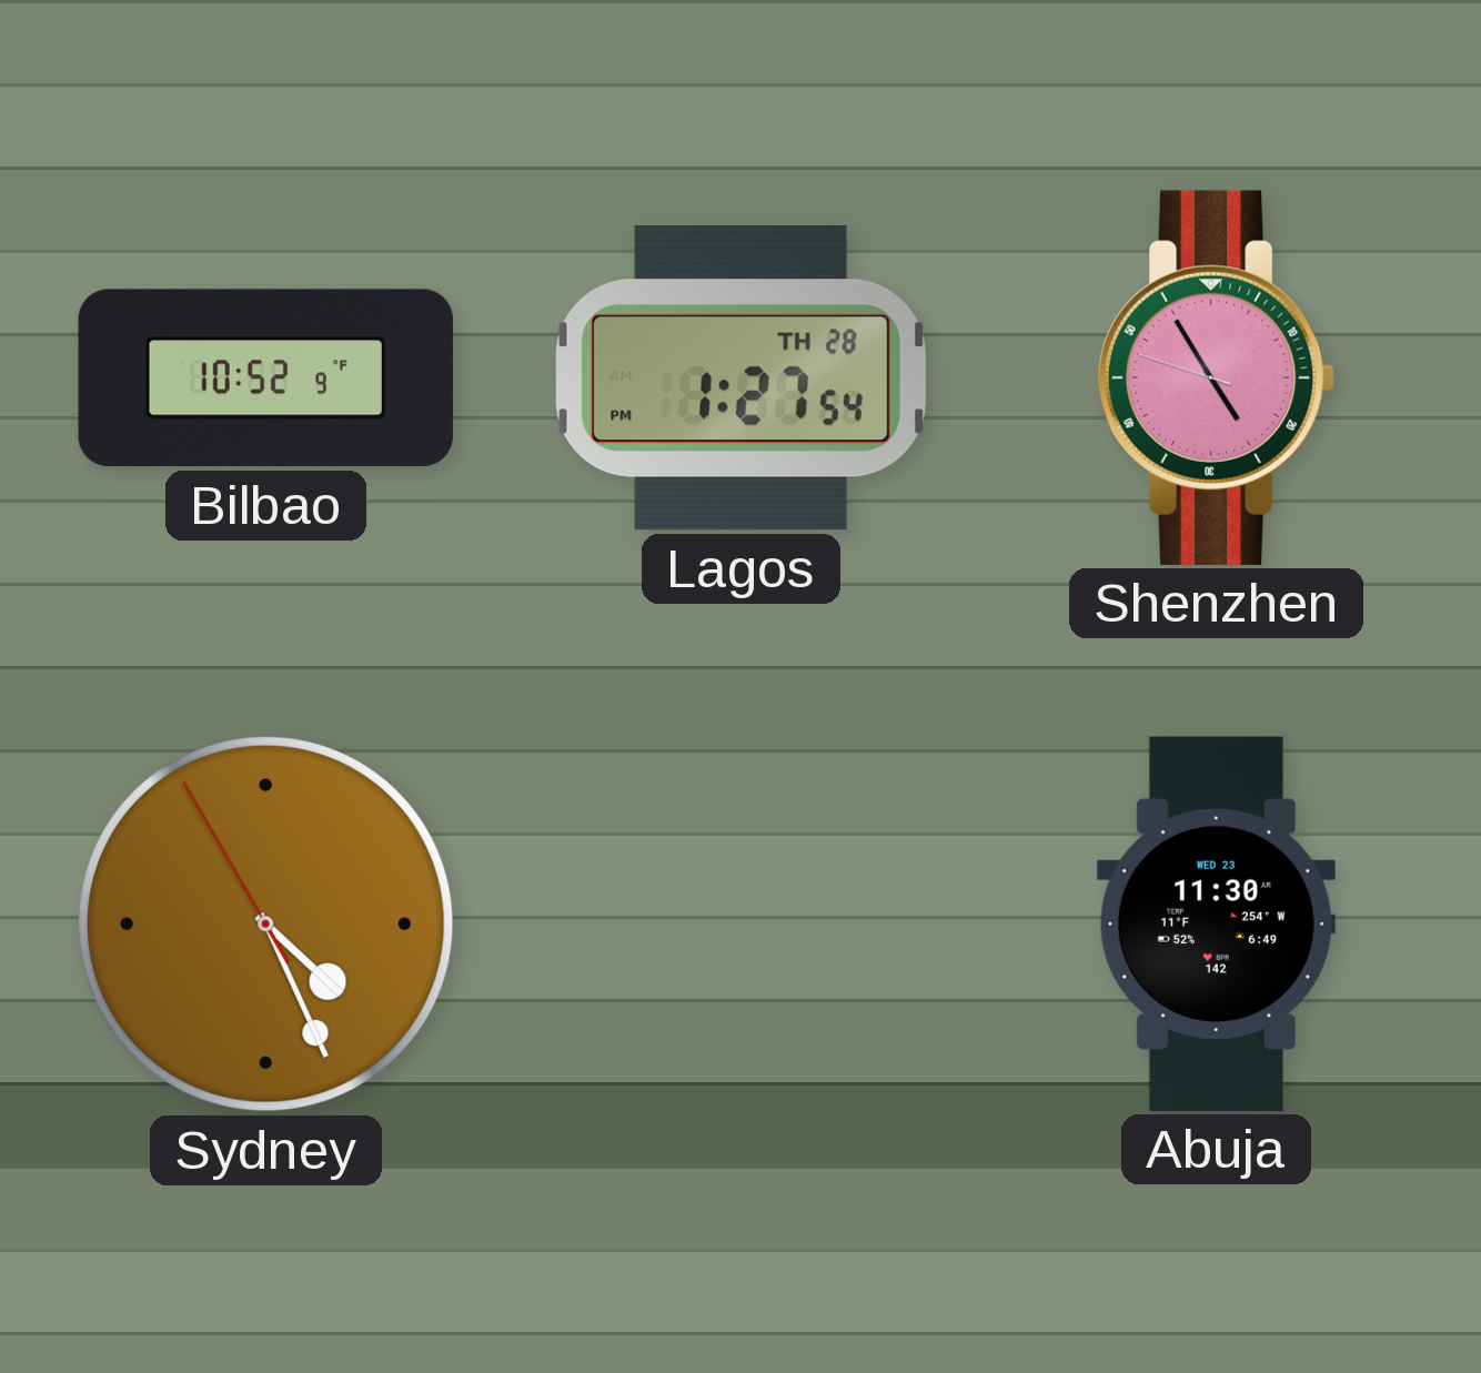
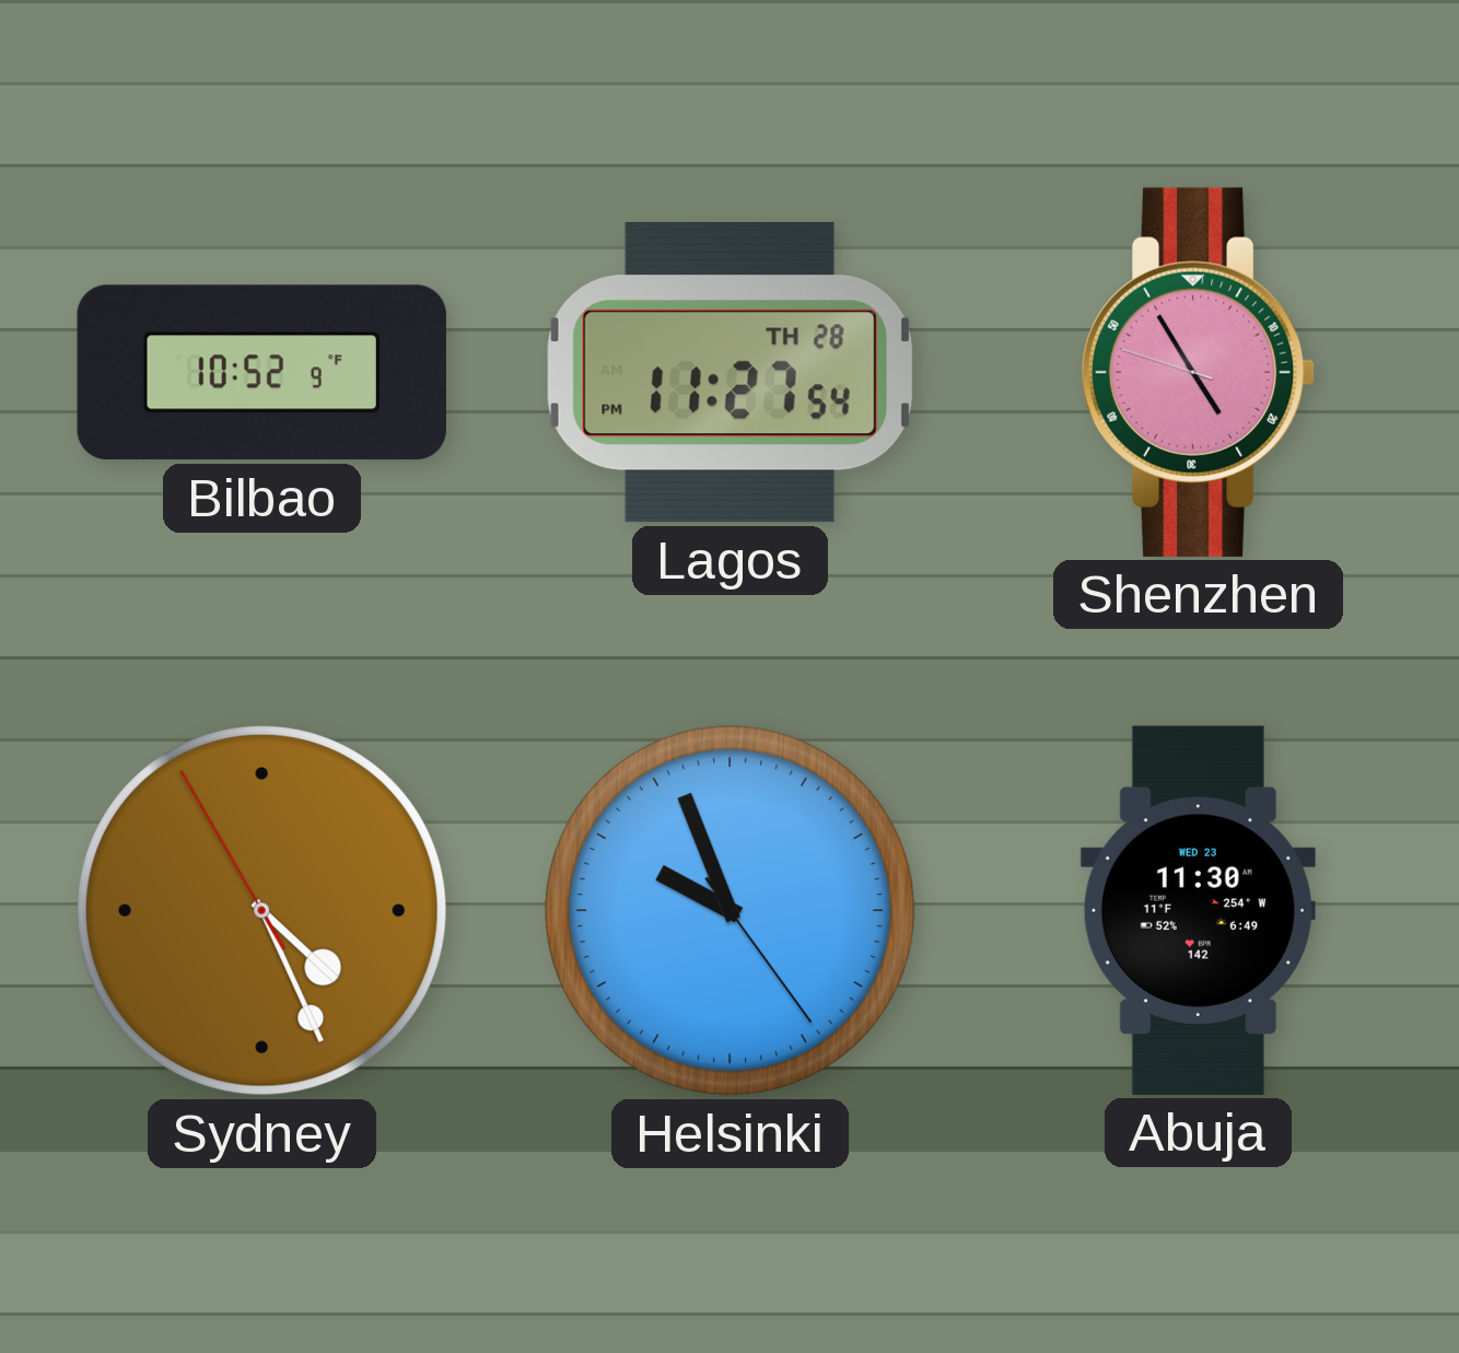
Lagos: 1:27 -> 11:27 (729, 373)
Helsinki: none -> 9:56 (729, 910)
